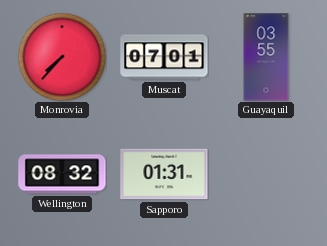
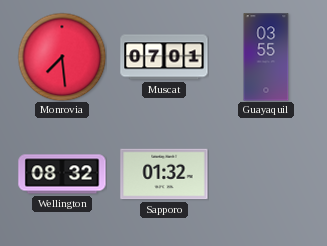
Monrovia: 7:37 -> 7:29 (62, 57)
Sapporo: 01:31 -> 01:32 (164, 174)
